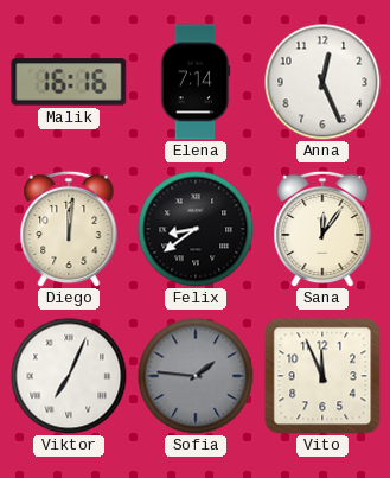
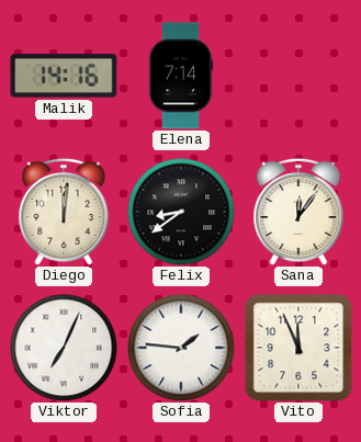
Malik: 16:16 -> 14:16 (64, 76)
Anna: 12:26 -> none (322, 82)
Sofia dial: grey -> white (181, 348)
